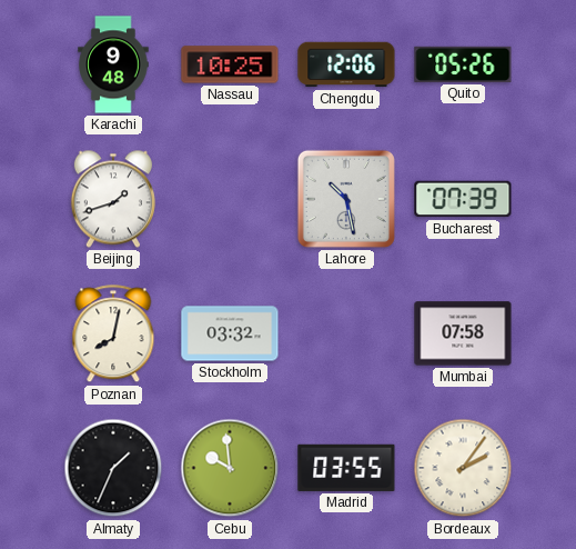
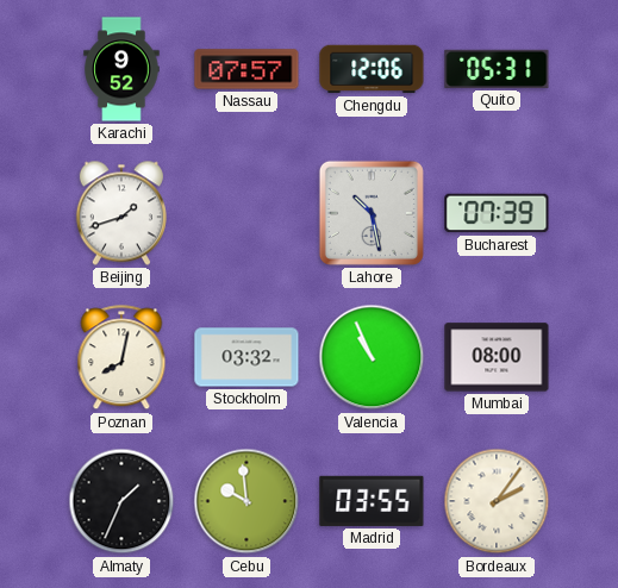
Karachi: 9:48 -> 9:52 (121, 69)
Nassau: 10:25 -> 07:57 (246, 69)
Quito: 05:26 -> 05:31 (497, 69)
Valencia: none -> 10:56 (372, 357)
Mumbai: 07:58 -> 08:00 (497, 357)
